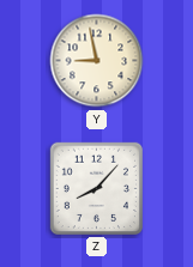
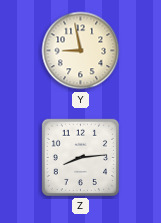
Z: 8:07 -> 8:14 (80, 157)
